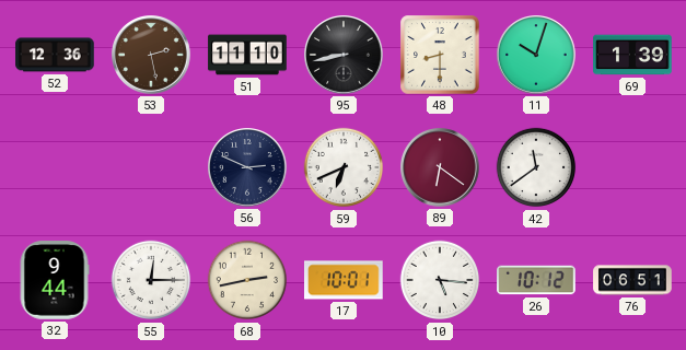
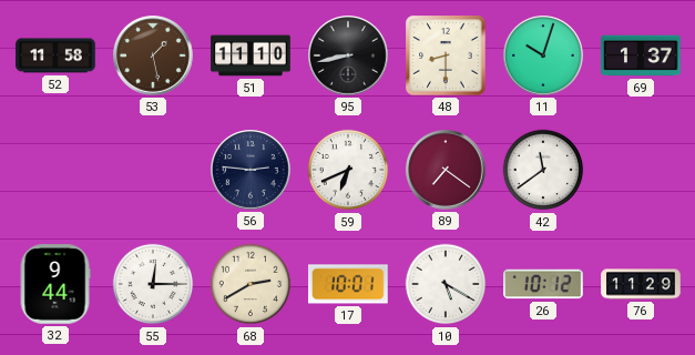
52: 12:36 -> 11:58 (55, 55)
53: 2:28 -> 1:28 (154, 57)
69: 1:39 -> 1:37 (641, 55)
56: 2:49 -> 2:46 (252, 171)
89: 6:21 -> 7:21 (447, 171)
68: 2:43 -> 2:40 (251, 284)
10: 5:16 -> 5:20 (446, 284)
76: 06:51 -> 11:29 (641, 284)
